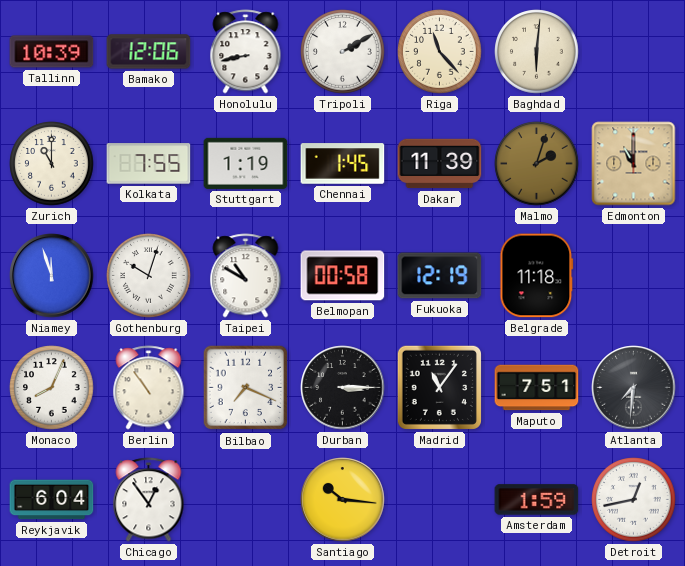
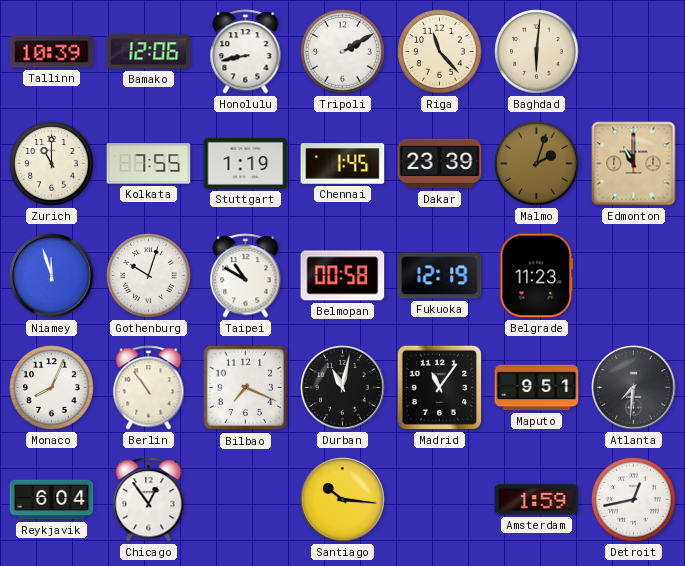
Dakar: 11:39 -> 23:39 (440, 164)
Belgrade: 11:18 -> 11:23 (537, 276)
Durban: 3:15 -> 11:02 (343, 388)
Maputo: 7:51 -> 9:51 (537, 388)
